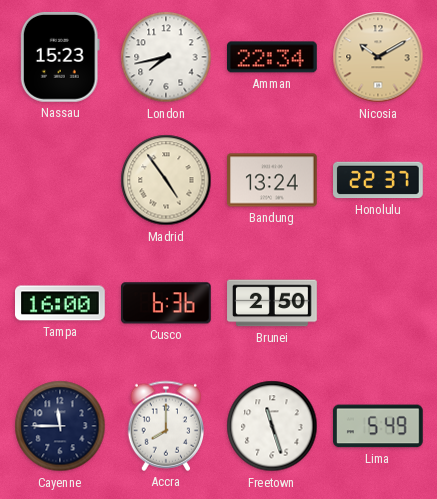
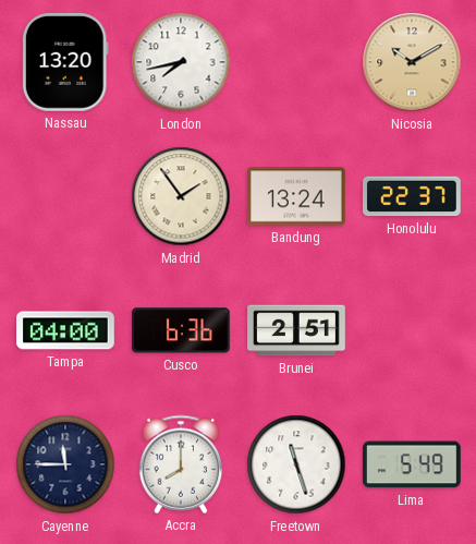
Nassau: 15:23 -> 13:20 (65, 62)
Amman: 22:34 -> none (273, 57)
Madrid: 4:54 -> 1:54 (181, 196)
Tampa: 16:00 -> 04:00 (66, 330)
Brunei: 2:50 -> 2:51 (296, 330)
